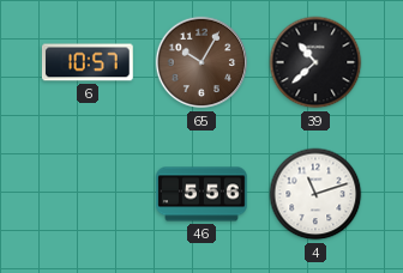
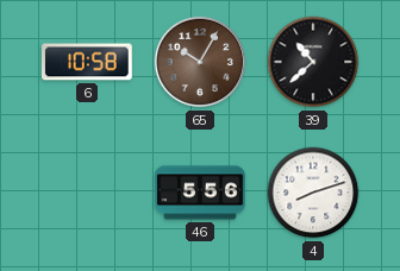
6: 10:57 -> 10:58 (87, 62)
4: 11:12 -> 8:12 (313, 193)
